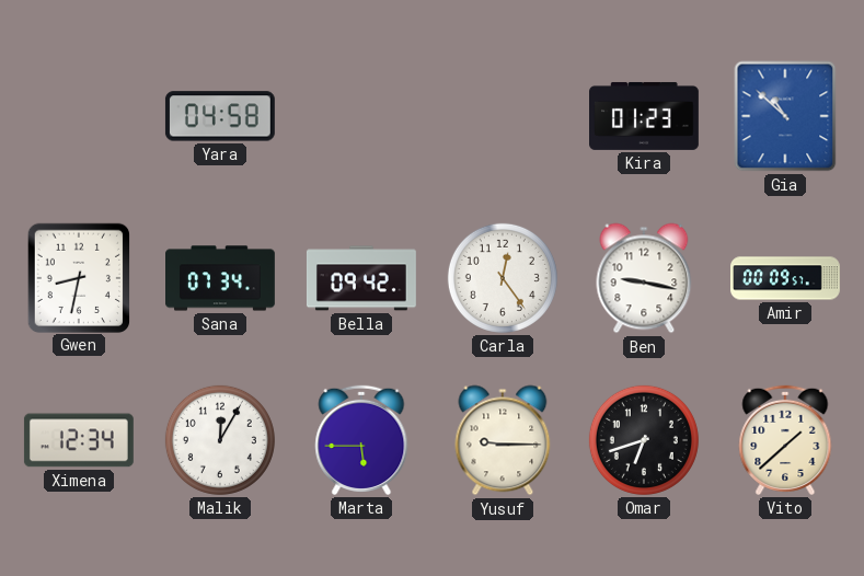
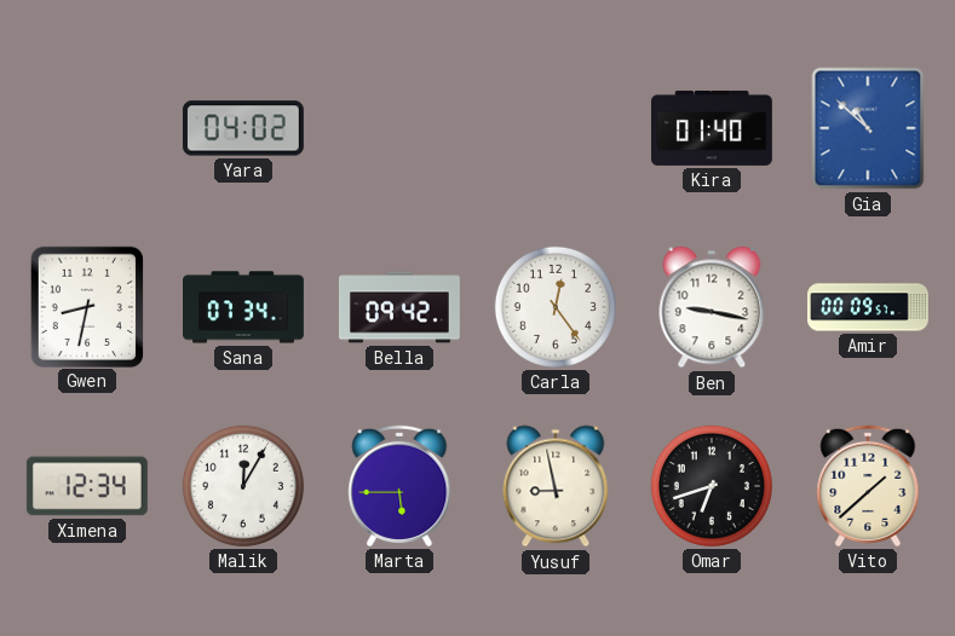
Yara: 04:58 -> 04:02 (243, 128)
Kira: 01:23 -> 01:40 (713, 128)
Yusuf: 9:15 -> 8:58 (556, 486)
